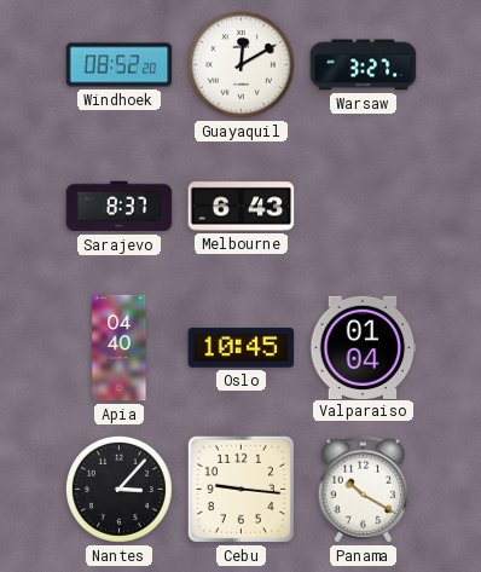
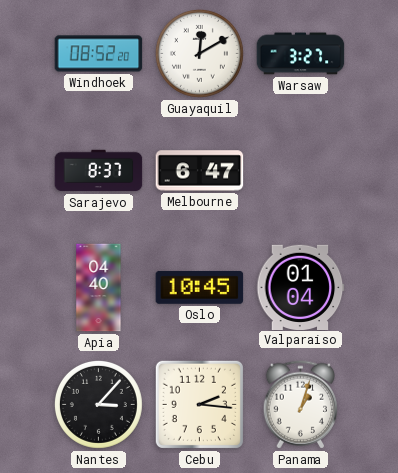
Melbourne: 6:43 -> 6:47 (200, 171)
Cebu: 9:16 -> 2:16 (199, 404)
Panama: 10:20 -> 1:03 (301, 405)
